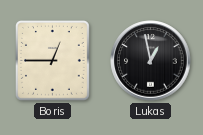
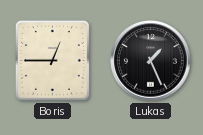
Lukas: 12:58 -> 1:26 (151, 61)
